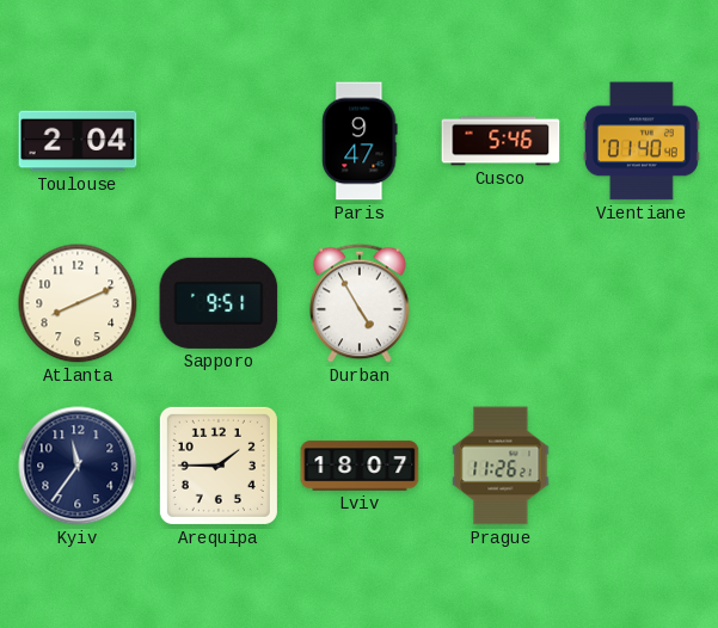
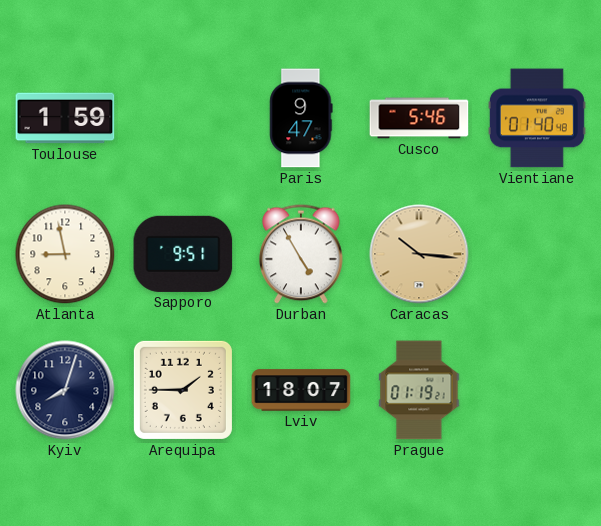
Toulouse: 2:04 -> 1:59 (65, 118)
Atlanta: 8:11 -> 8:58 (65, 254)
Caracas: none -> 10:16 (419, 254)
Kyiv: 11:36 -> 8:03 (65, 390)
Prague: 11:26 -> 01:19 (419, 390)
